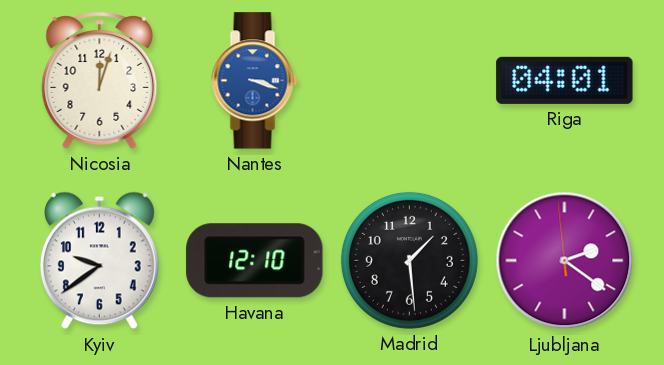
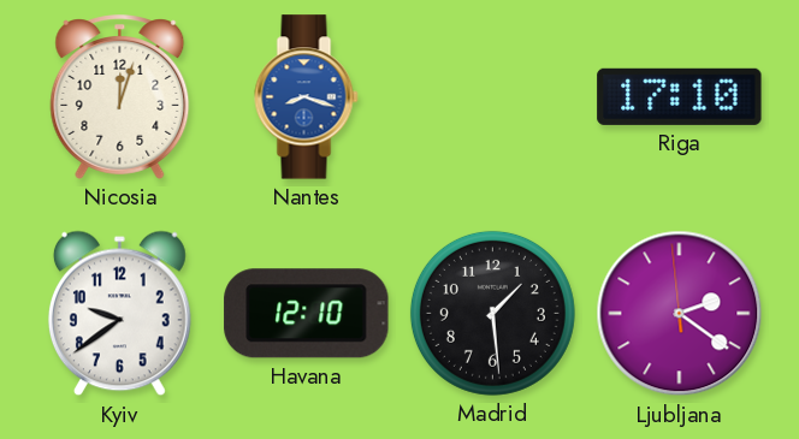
Nantes: 3:18 -> 8:18 (307, 97)
Riga: 04:01 -> 17:10 (680, 96)
